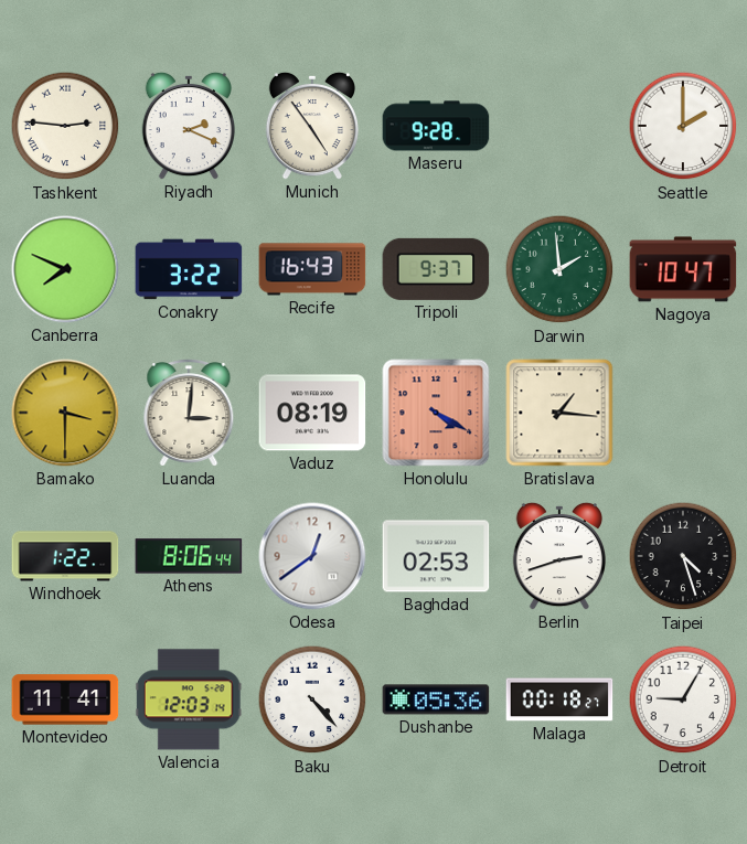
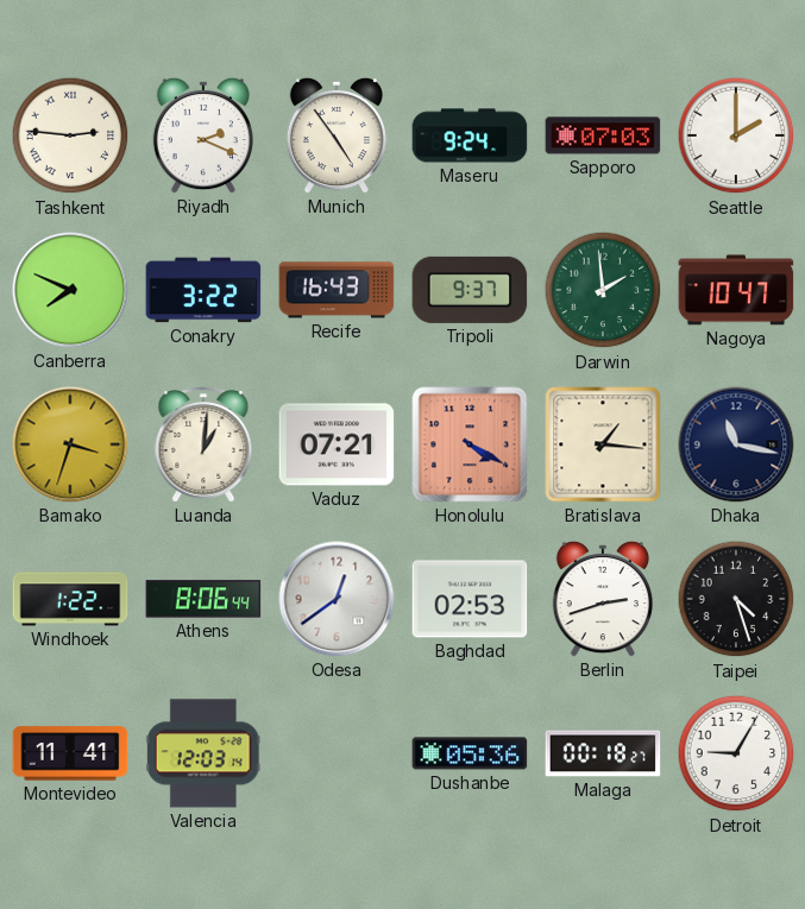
Maseru: 9:28 -> 9:24 (470, 135)
Sapporo: none -> 07:03 (603, 135)
Bamako: 3:30 -> 3:33 (70, 444)
Luanda: 3:01 -> 1:01 (203, 444)
Vaduz: 08:19 -> 07:21 (337, 444)
Dhaka: none -> 11:17 (736, 444)
Baku: 4:23 -> none (312, 699)
